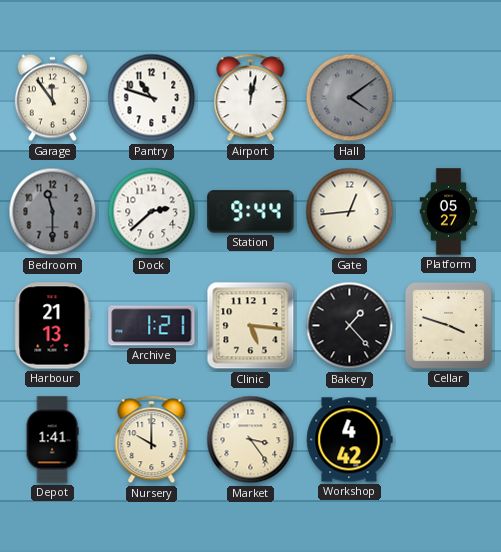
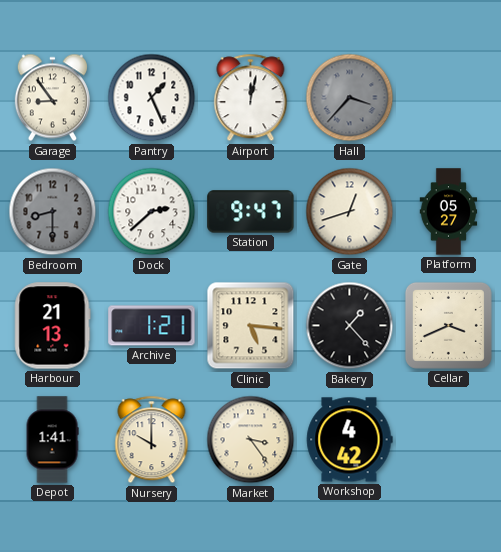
Garage: 11:54 -> 8:54 (52, 98)
Pantry: 10:48 -> 1:26 (152, 98)
Hall: 4:09 -> 3:37 (350, 98)
Bedroom: 11:30 -> 8:30 (53, 212)
Station: 9:44 -> 9:47 (251, 212)
Gate: 12:44 -> 12:42 (350, 212)
Cellar: 3:48 -> 3:41 (448, 325)
